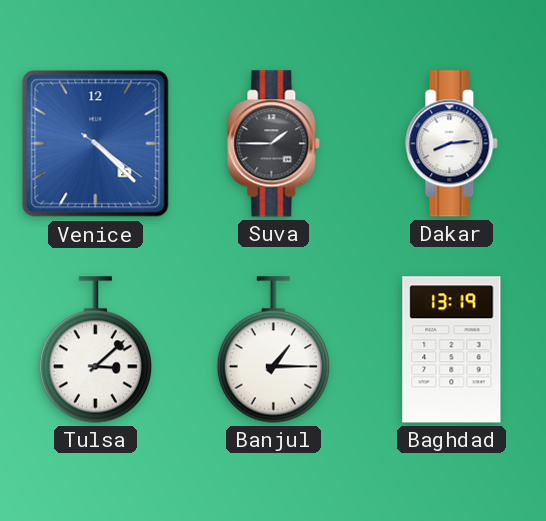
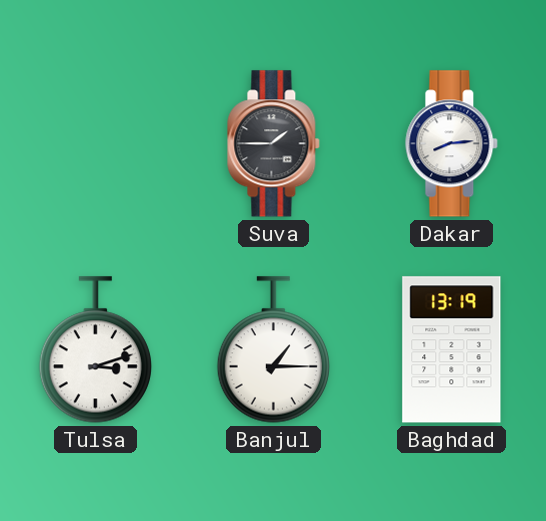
Venice: 4:22 -> none (96, 144)
Tulsa: 3:08 -> 3:12 (95, 350)
